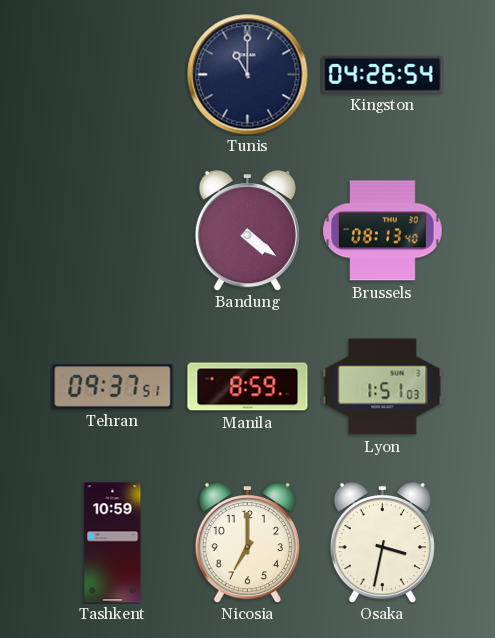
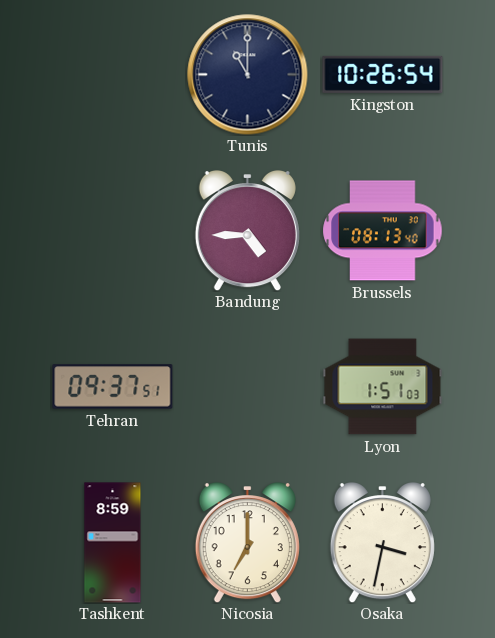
Kingston: 04:26 -> 10:26 (383, 74)
Bandung: 4:21 -> 4:45 (247, 231)
Manila: 8:59 -> none (248, 387)
Tashkent: 10:59 -> 8:59 (113, 543)
